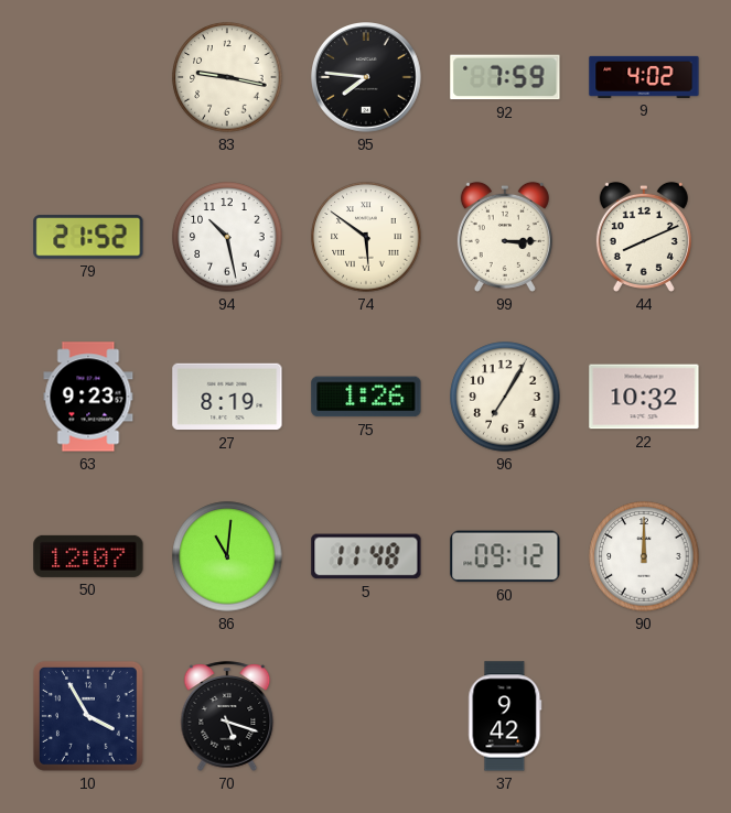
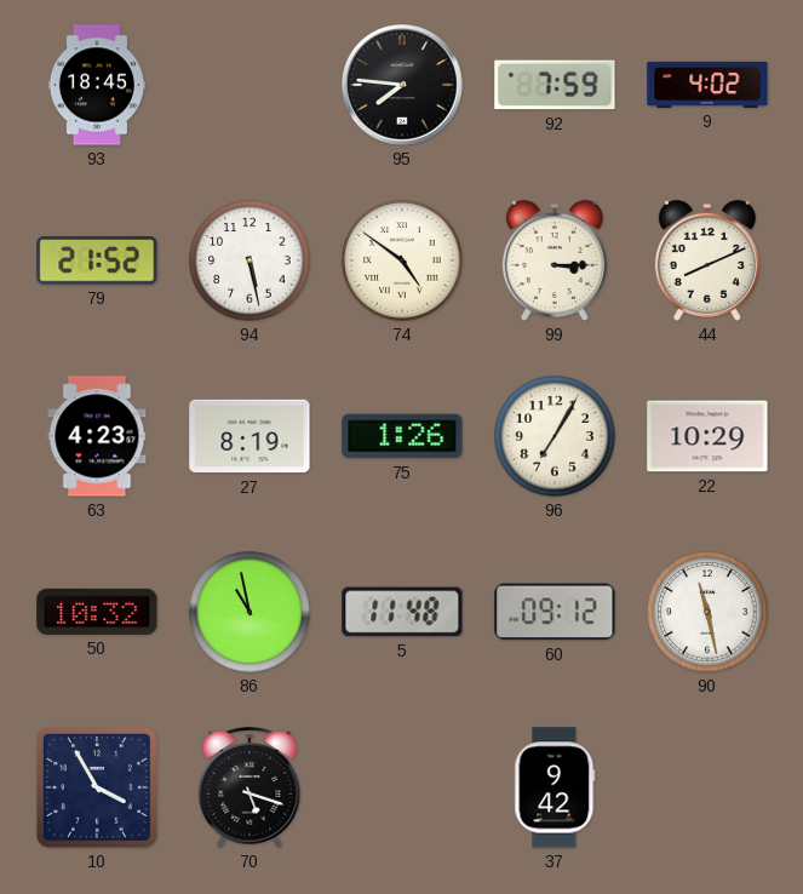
93: none -> 18:45 (97, 85)
83: 9:17 -> none (227, 77)
94: 10:28 -> 5:28 (249, 260)
74: 5:51 -> 4:51 (402, 260)
63: 9:23 -> 4:23 (97, 436)
22: 10:32 -> 10:29 (707, 436)
50: 12:07 -> 10:32 (97, 612)
86: 11:01 -> 10:58 (249, 612)
90: 12:00 -> 11:28 (707, 612)
